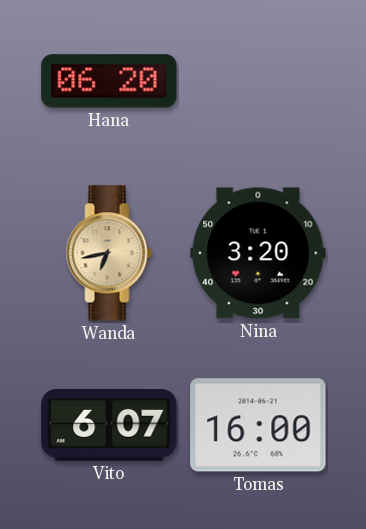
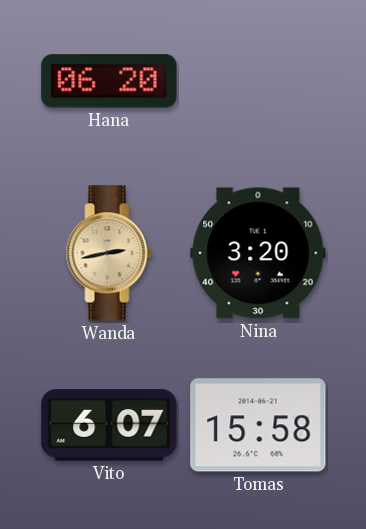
Wanda: 6:43 -> 2:43 (109, 253)
Tomas: 16:00 -> 15:58 (258, 425)
